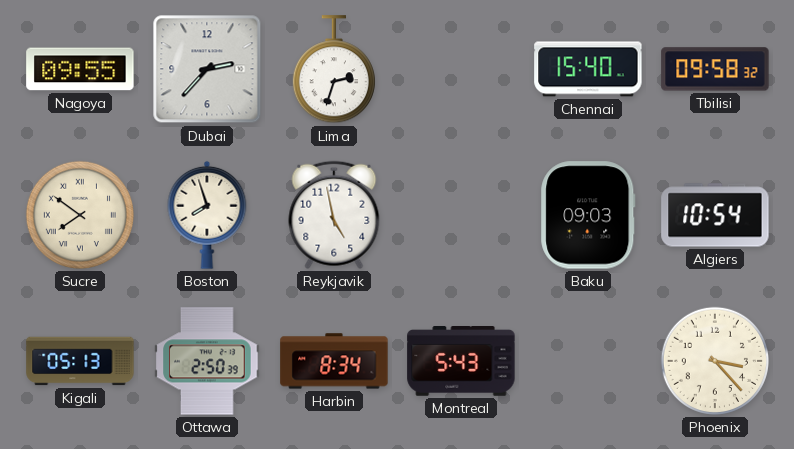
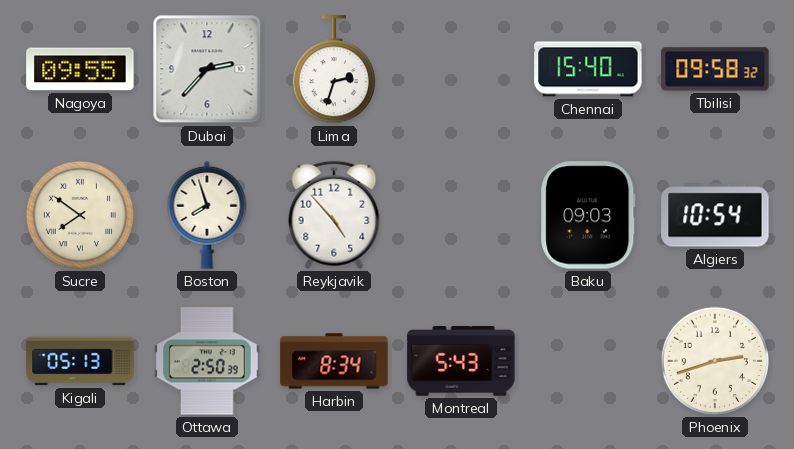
Reykjavik: 4:58 -> 4:53 (334, 215)
Phoenix: 3:23 -> 2:42 (715, 361)
